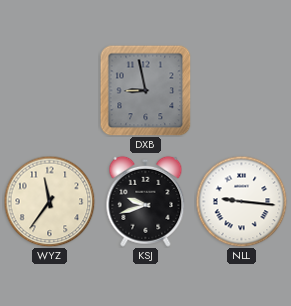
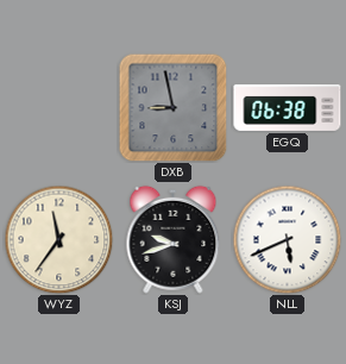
EGQ: none -> 06:38 (288, 107)
NLL: 9:16 -> 5:41 (287, 239)
